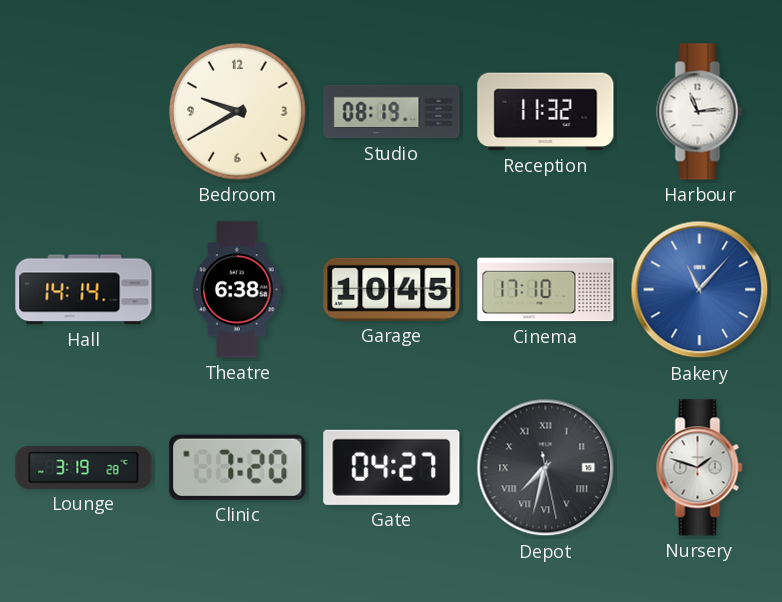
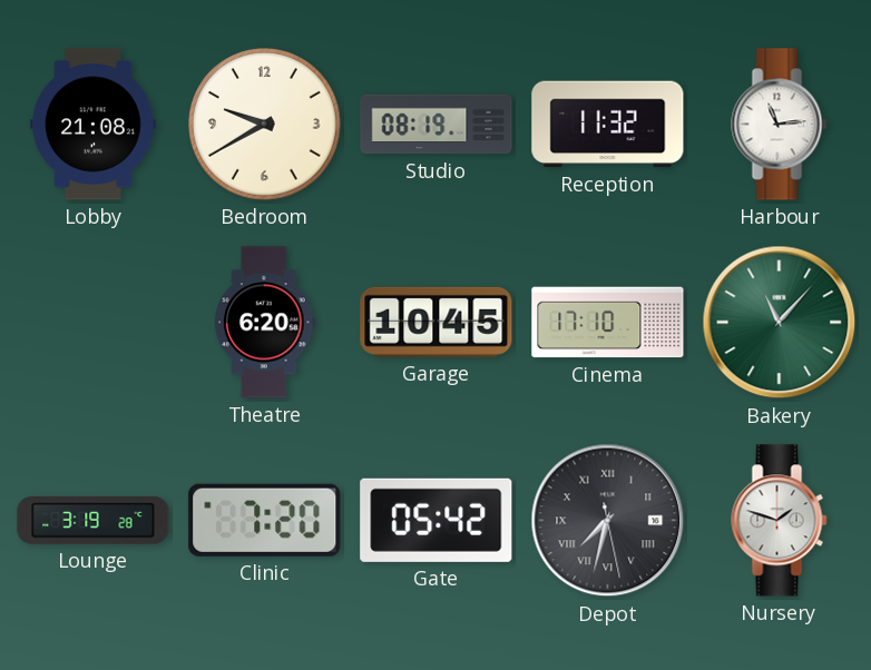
Lobby: none -> 21:08 (92, 125)
Hall: 14:14 -> none (84, 290)
Theatre: 6:38 -> 6:20 (265, 323)
Bakery dial: blue -> green (780, 323)
Gate: 04:27 -> 05:42 (437, 520)
